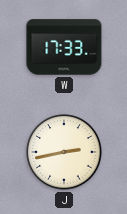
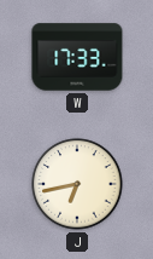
J: 2:43 -> 6:43 (77, 184)
